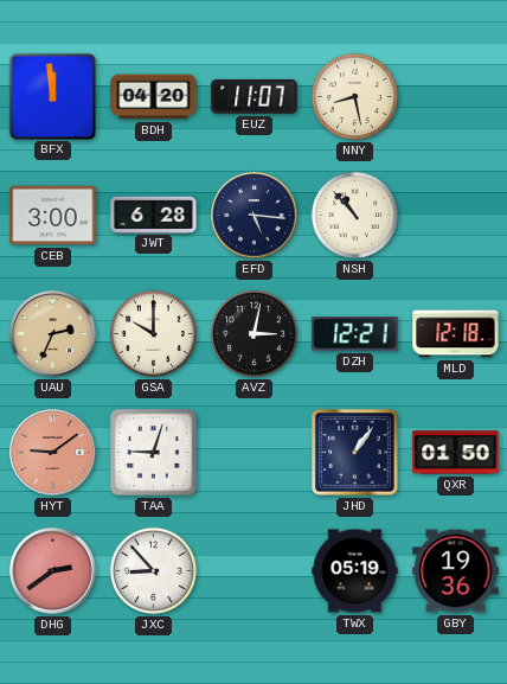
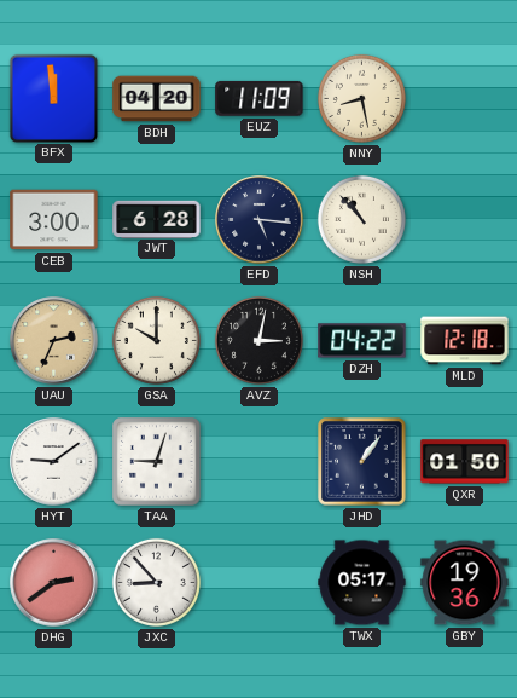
EUZ: 11:07 -> 11:09 (260, 98)
DZH: 12:21 -> 04:22 (362, 341)
HYT dial: salmon -> white (54, 462)
TWX: 05:19 -> 05:17 (362, 583)
